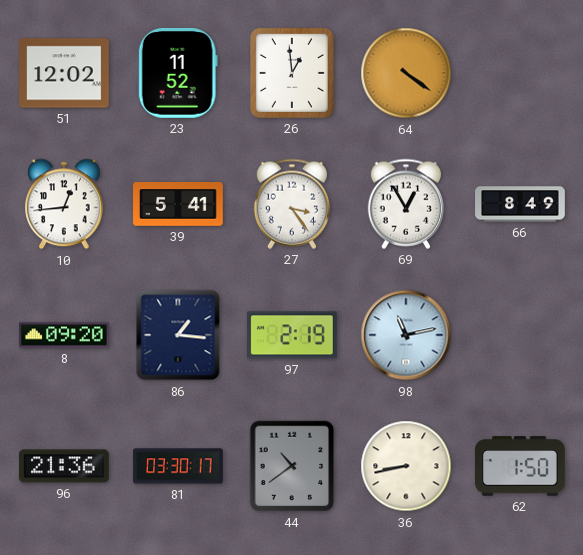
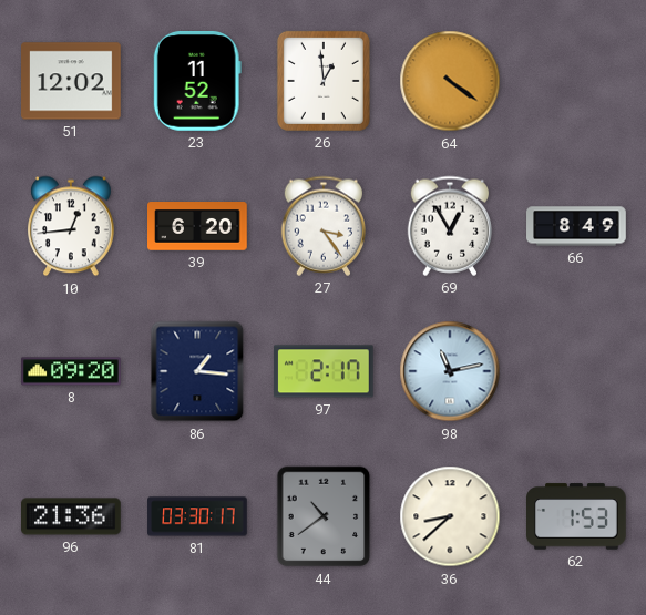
39: 5:41 -> 6:20 (198, 227)
97: 2:19 -> 2:17 (325, 371)
36: 8:43 -> 8:38 (450, 516)
62: 1:50 -> 1:53 (576, 516)
